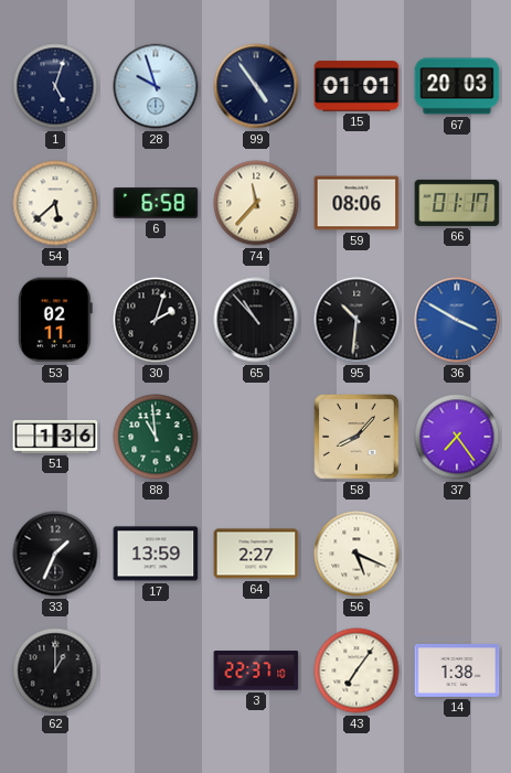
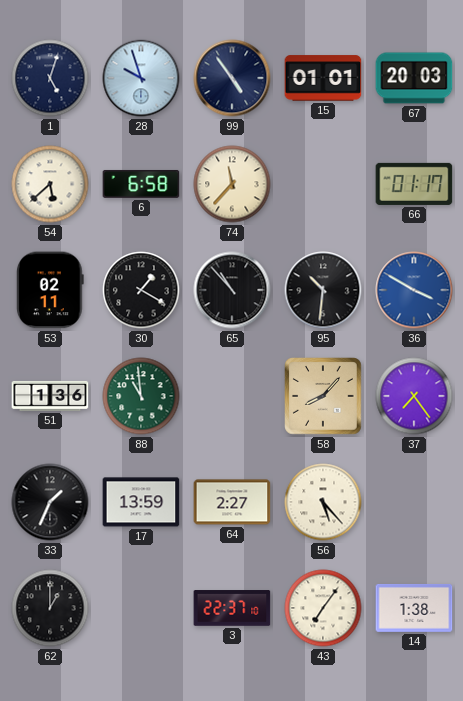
59: 08:06 -> none (356, 203)
30: 2:03 -> 1:20 (141, 290)
56: 5:19 -> 5:23 (323, 502)
